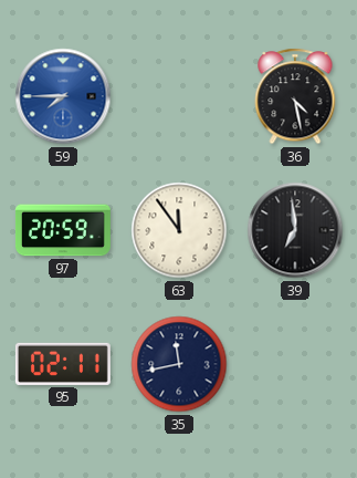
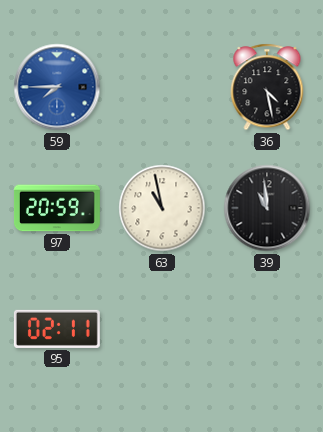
63: 11:54 -> 10:58 (162, 208)
39: 6:59 -> 10:59 (267, 208)
35: 11:43 -> none (179, 364)
